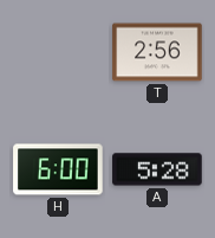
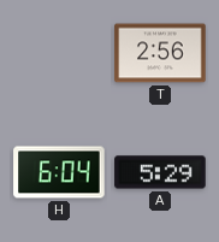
H: 6:00 -> 6:04 (59, 172)
A: 5:28 -> 5:29 (160, 172)
